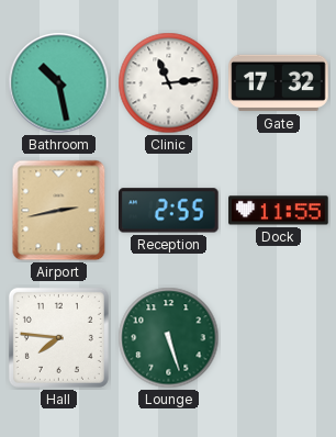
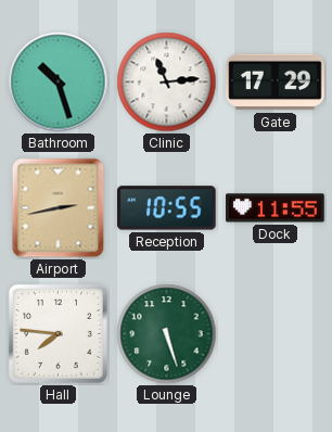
Bathroom: 10:28 -> 10:27 (59, 82)
Gate: 17:32 -> 17:29 (276, 82)
Reception: 2:55 -> 10:55 (167, 208)
